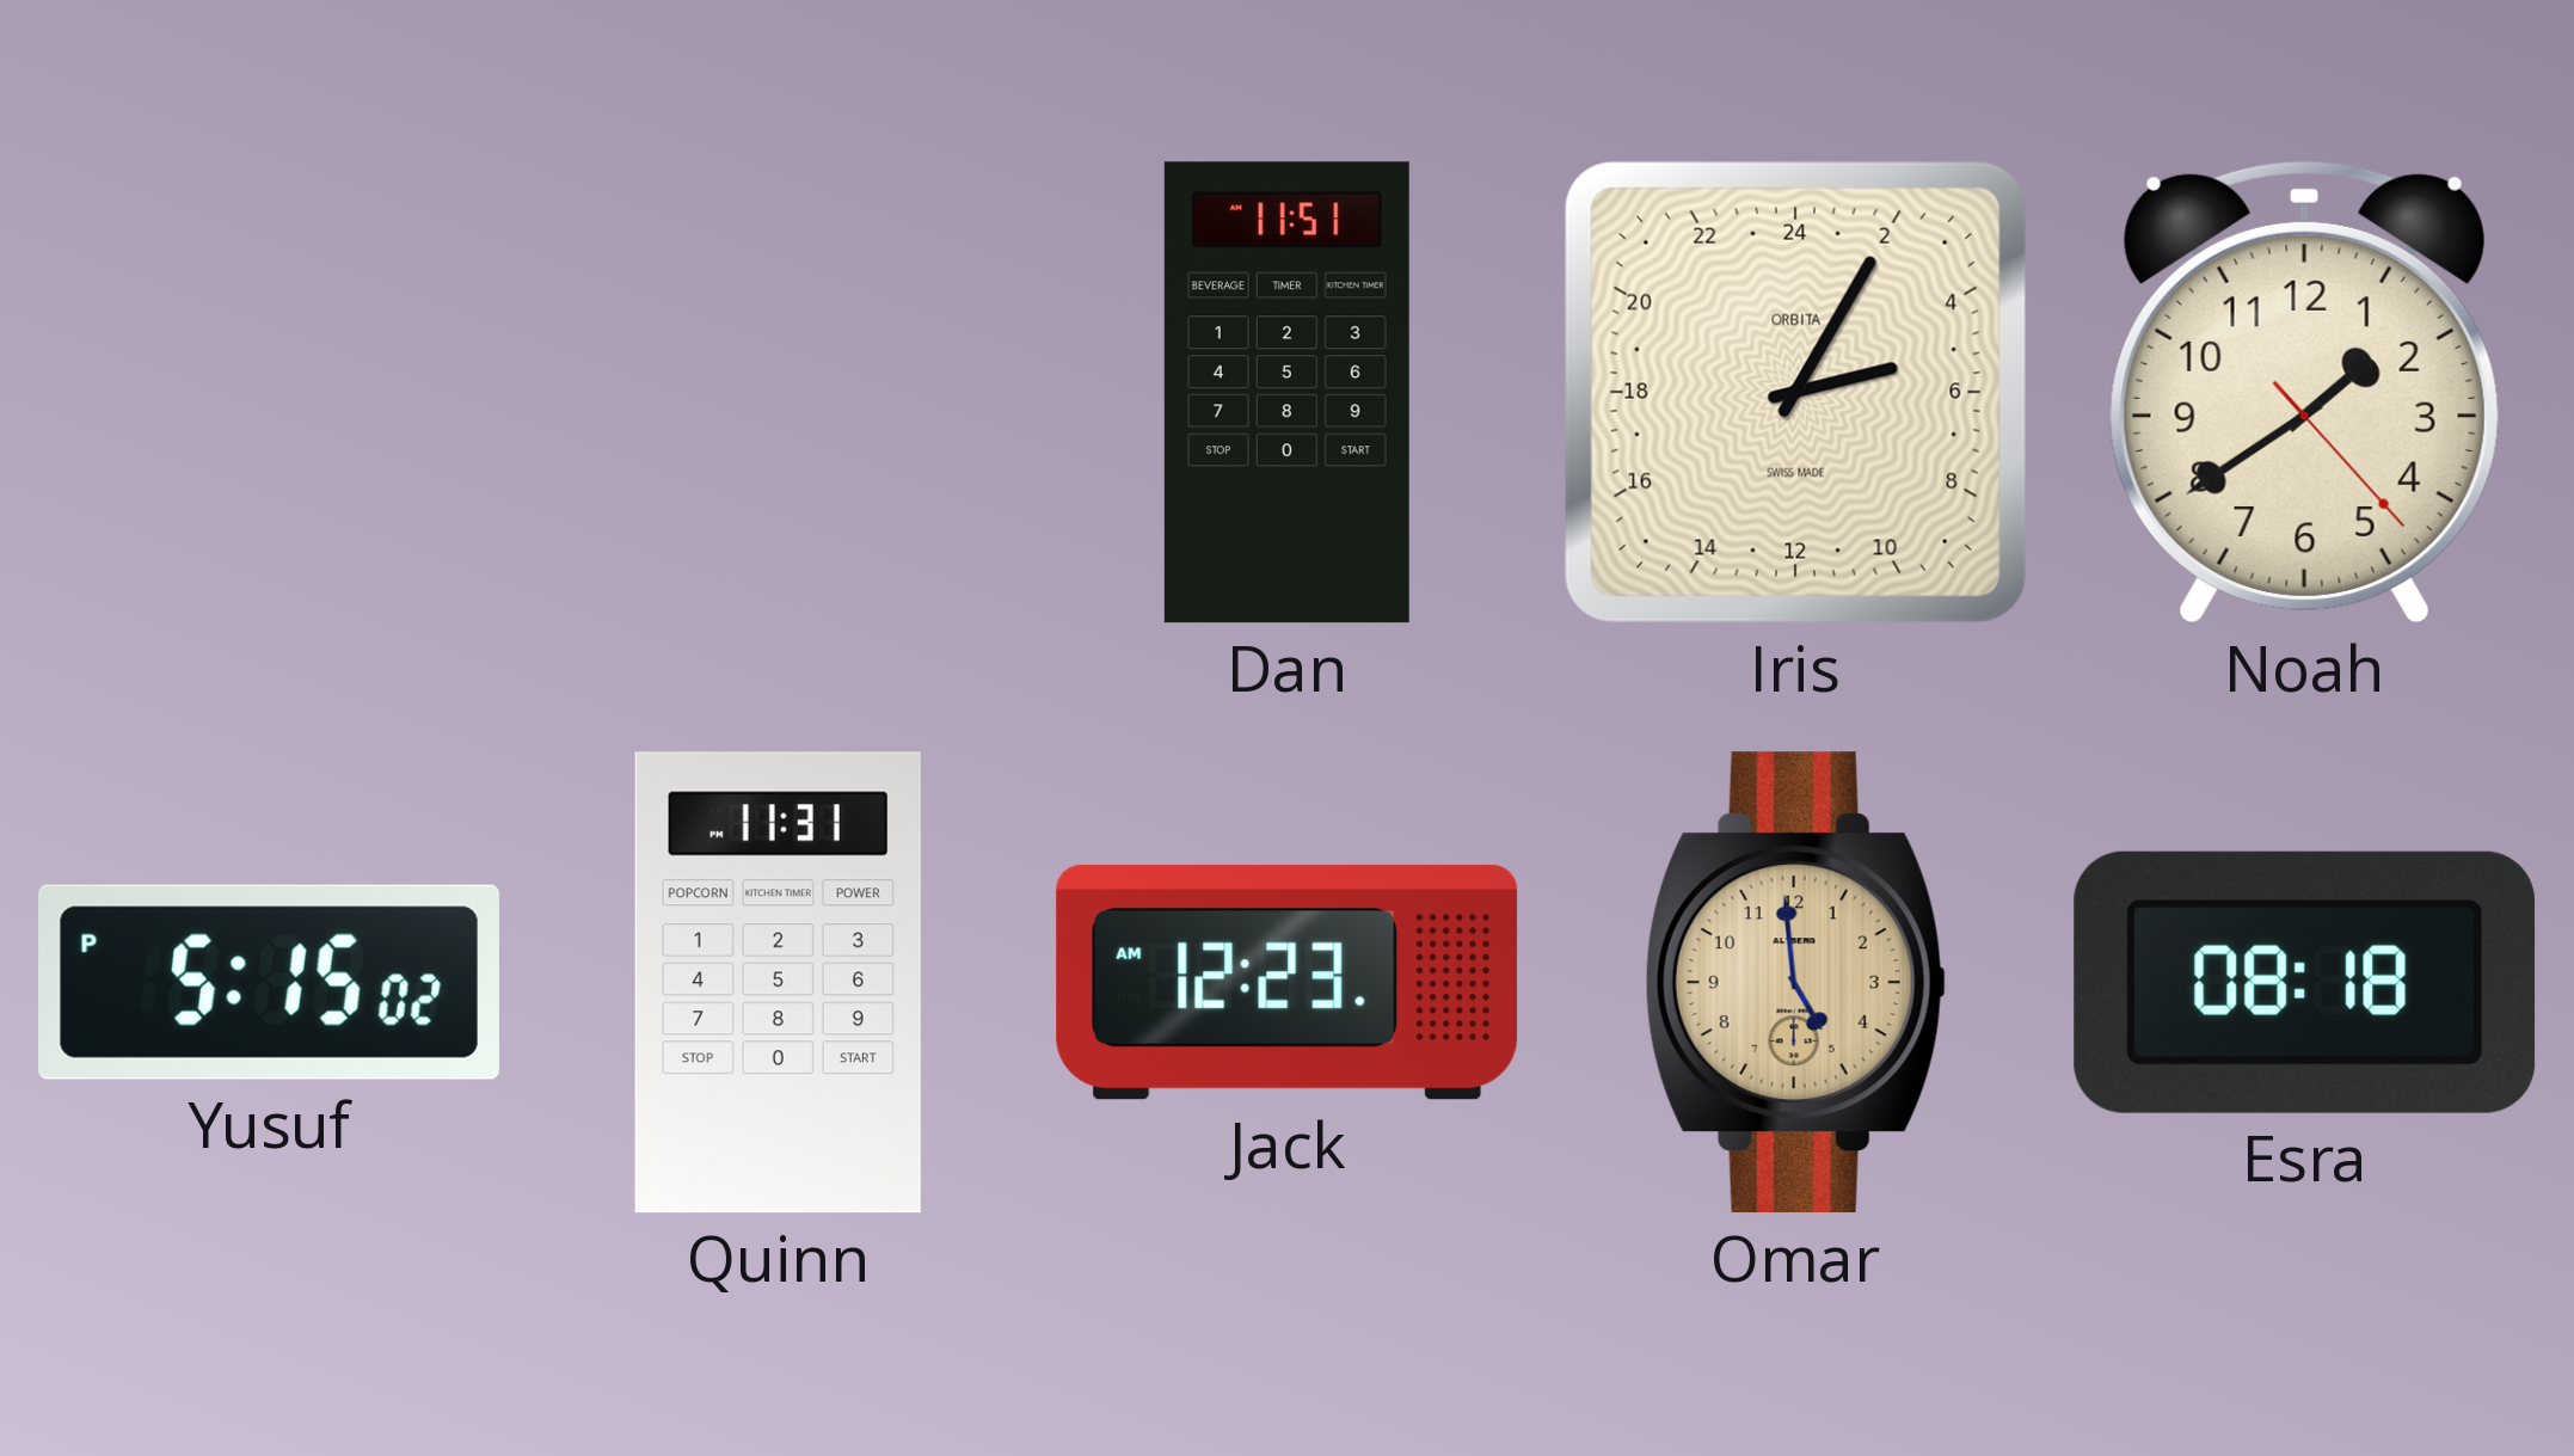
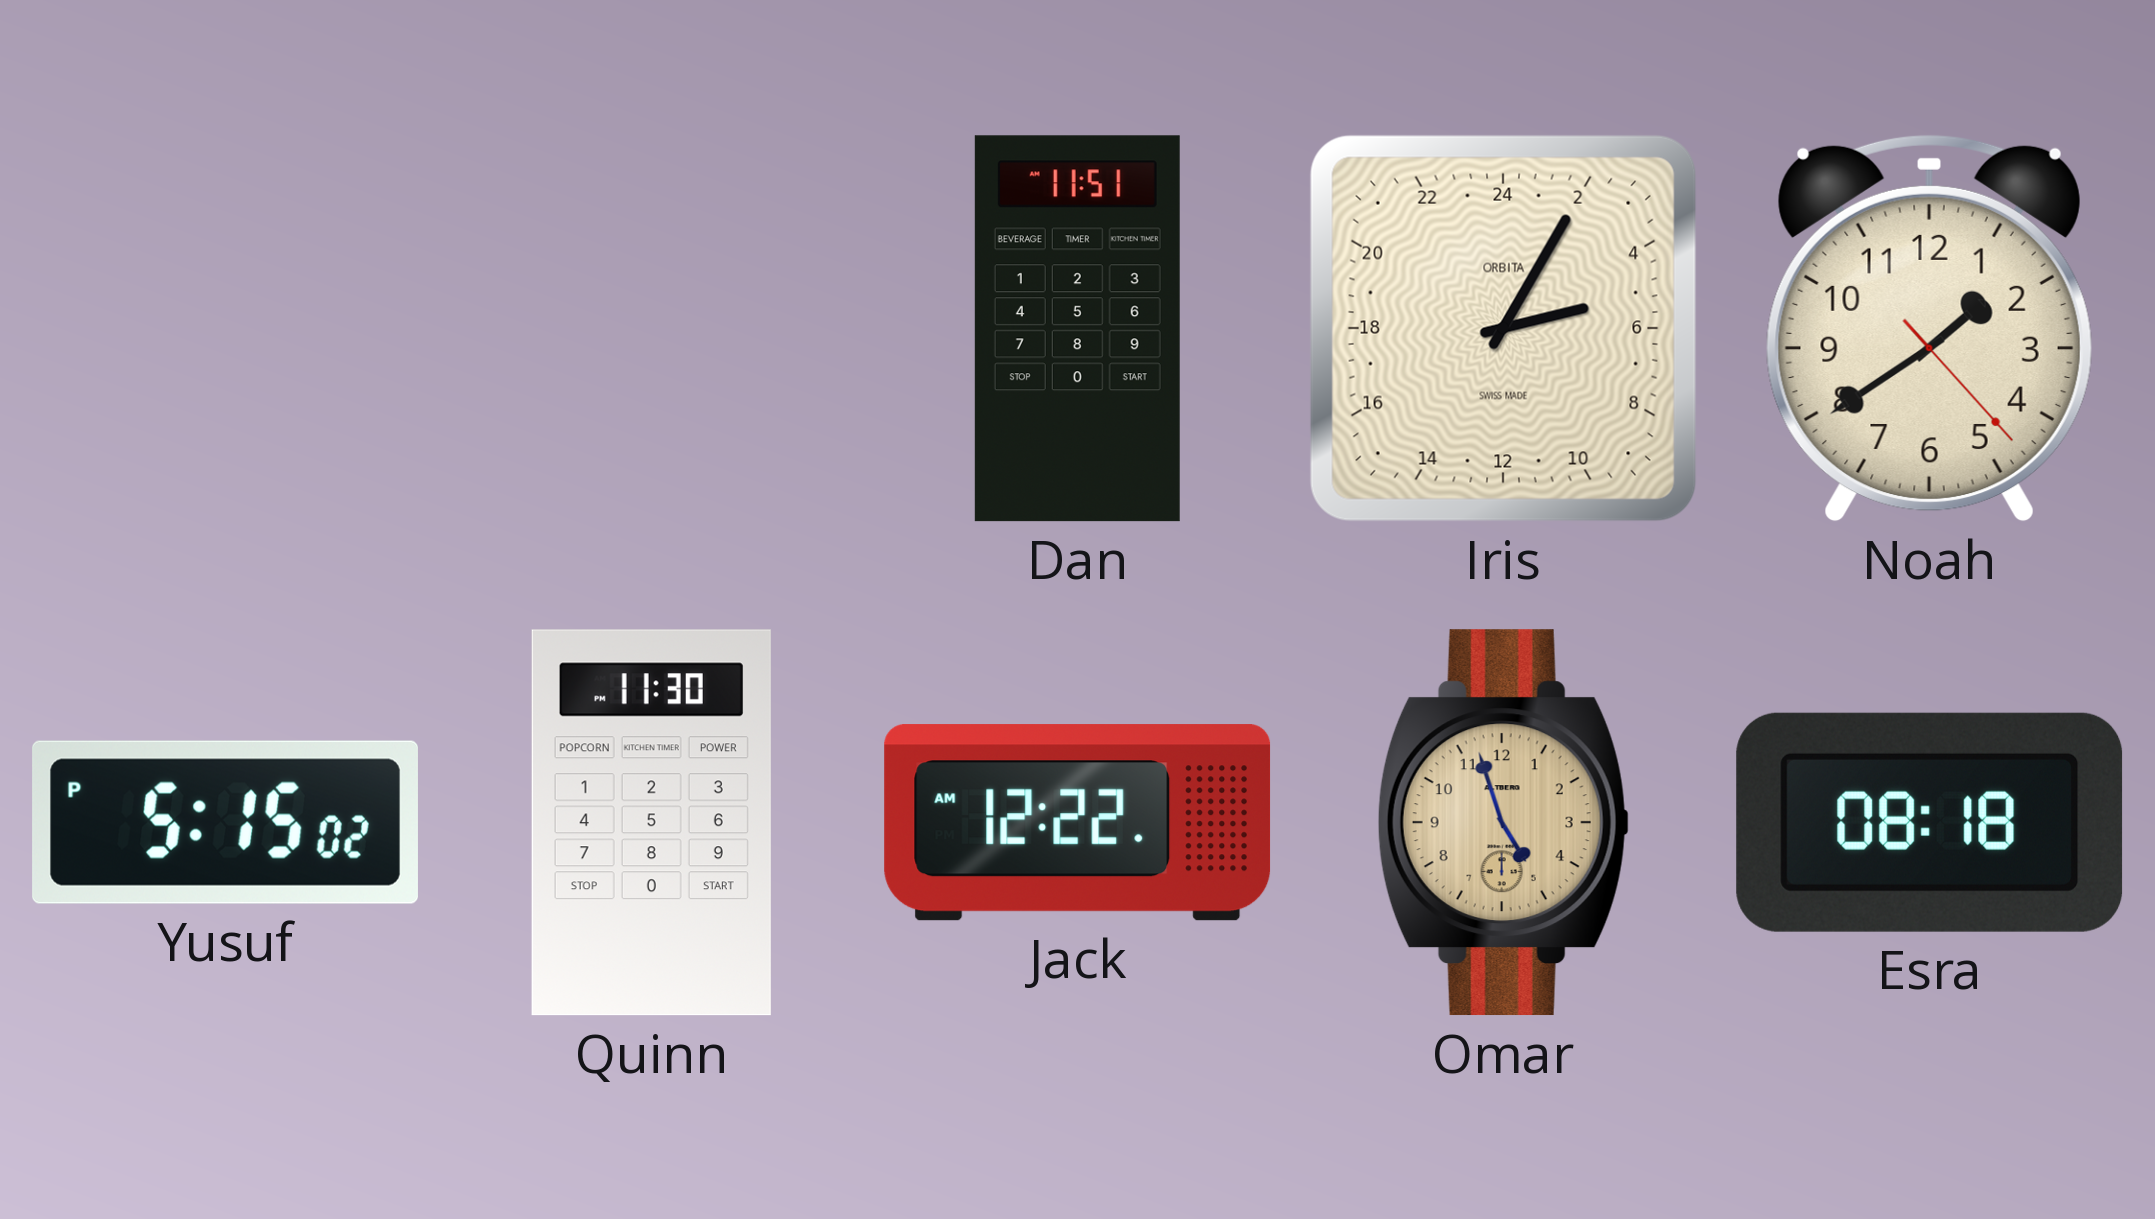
Quinn: 11:31 -> 11:30 (651, 823)
Jack: 12:23 -> 12:22 (1078, 823)
Omar: 4:59 -> 4:57 (1503, 823)
